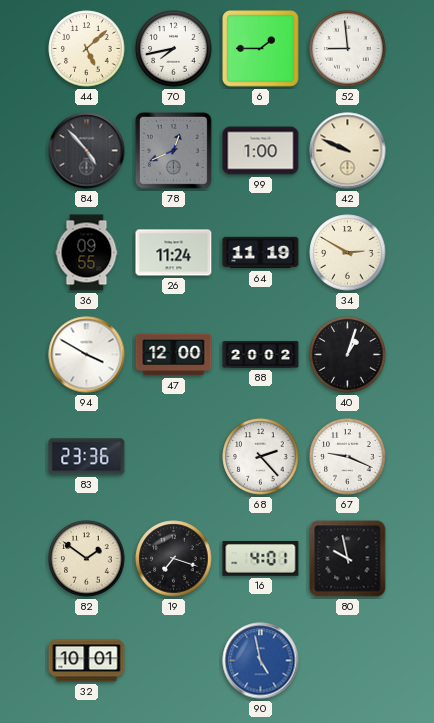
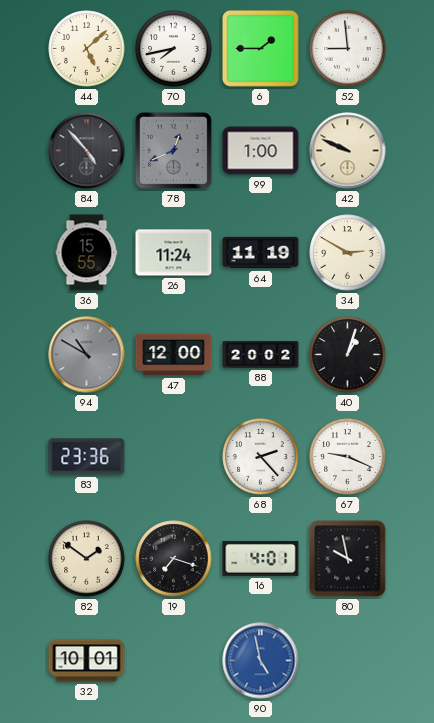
36: 09:55 -> 15:55 (87, 253)
94: 3:50 -> 10:50 (87, 355)
94 dial: white -> grey (87, 355)
